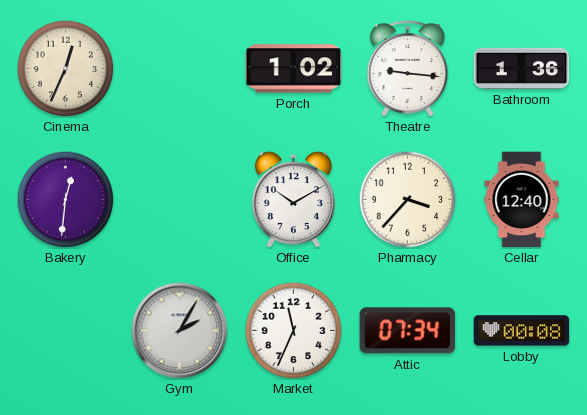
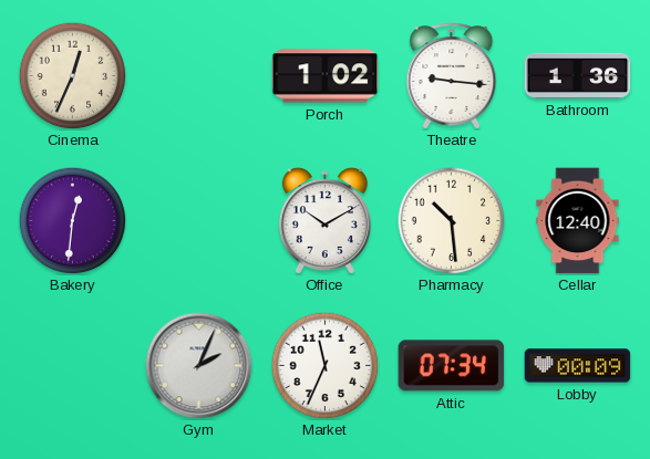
Pharmacy: 3:37 -> 10:29 (451, 220)
Gym: 2:05 -> 2:04 (199, 366)
Lobby: 00:08 -> 00:09 (578, 366)
